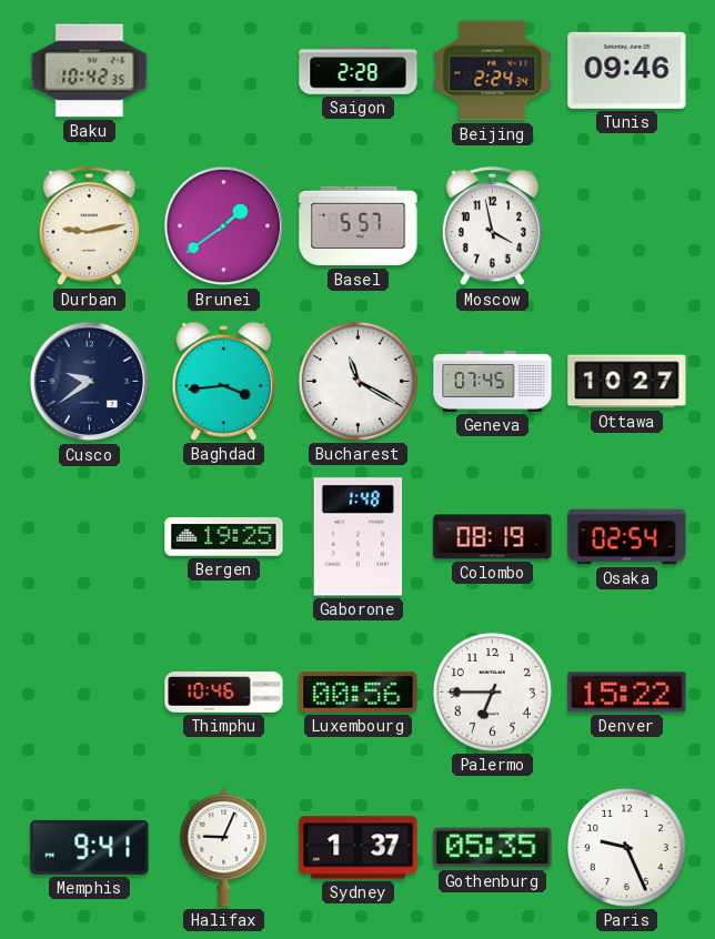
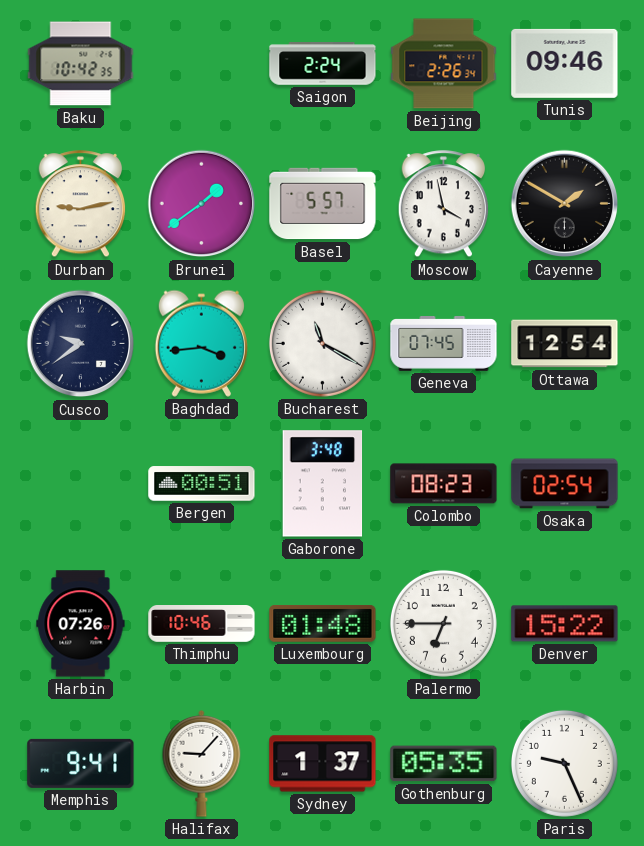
Saigon: 2:28 -> 2:24 (323, 64)
Beijing: 2:24 -> 2:26 (444, 64)
Cayenne: none -> 1:50 (565, 204)
Ottawa: 10:27 -> 12:54 (565, 344)
Bergen: 19:25 -> 00:51 (202, 484)
Gaborone: 1:48 -> 3:48 (323, 484)
Colombo: 08:19 -> 08:23 (444, 484)
Harbin: none -> 07:26 (81, 624)
Luxembourg: 00:56 -> 01:48 (323, 624)
Halifax: 9:04 -> 9:07 (202, 763)
